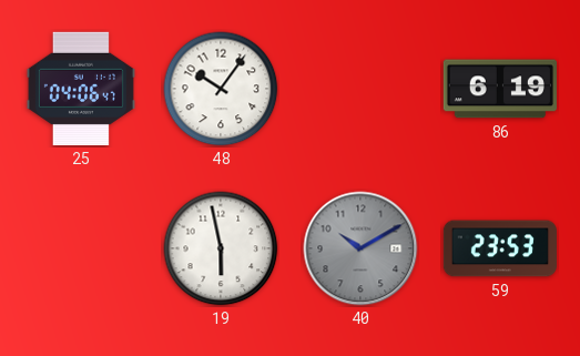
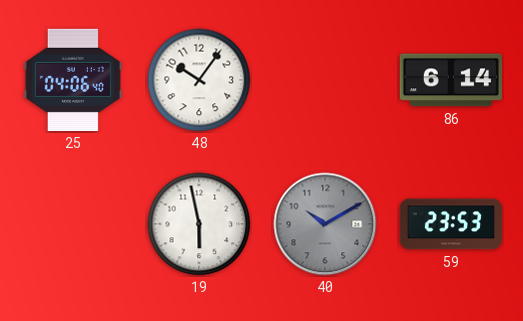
25: 04:06:47 -> 04:06:40 (73, 80)
86: 6:19 -> 6:14 (451, 80)
